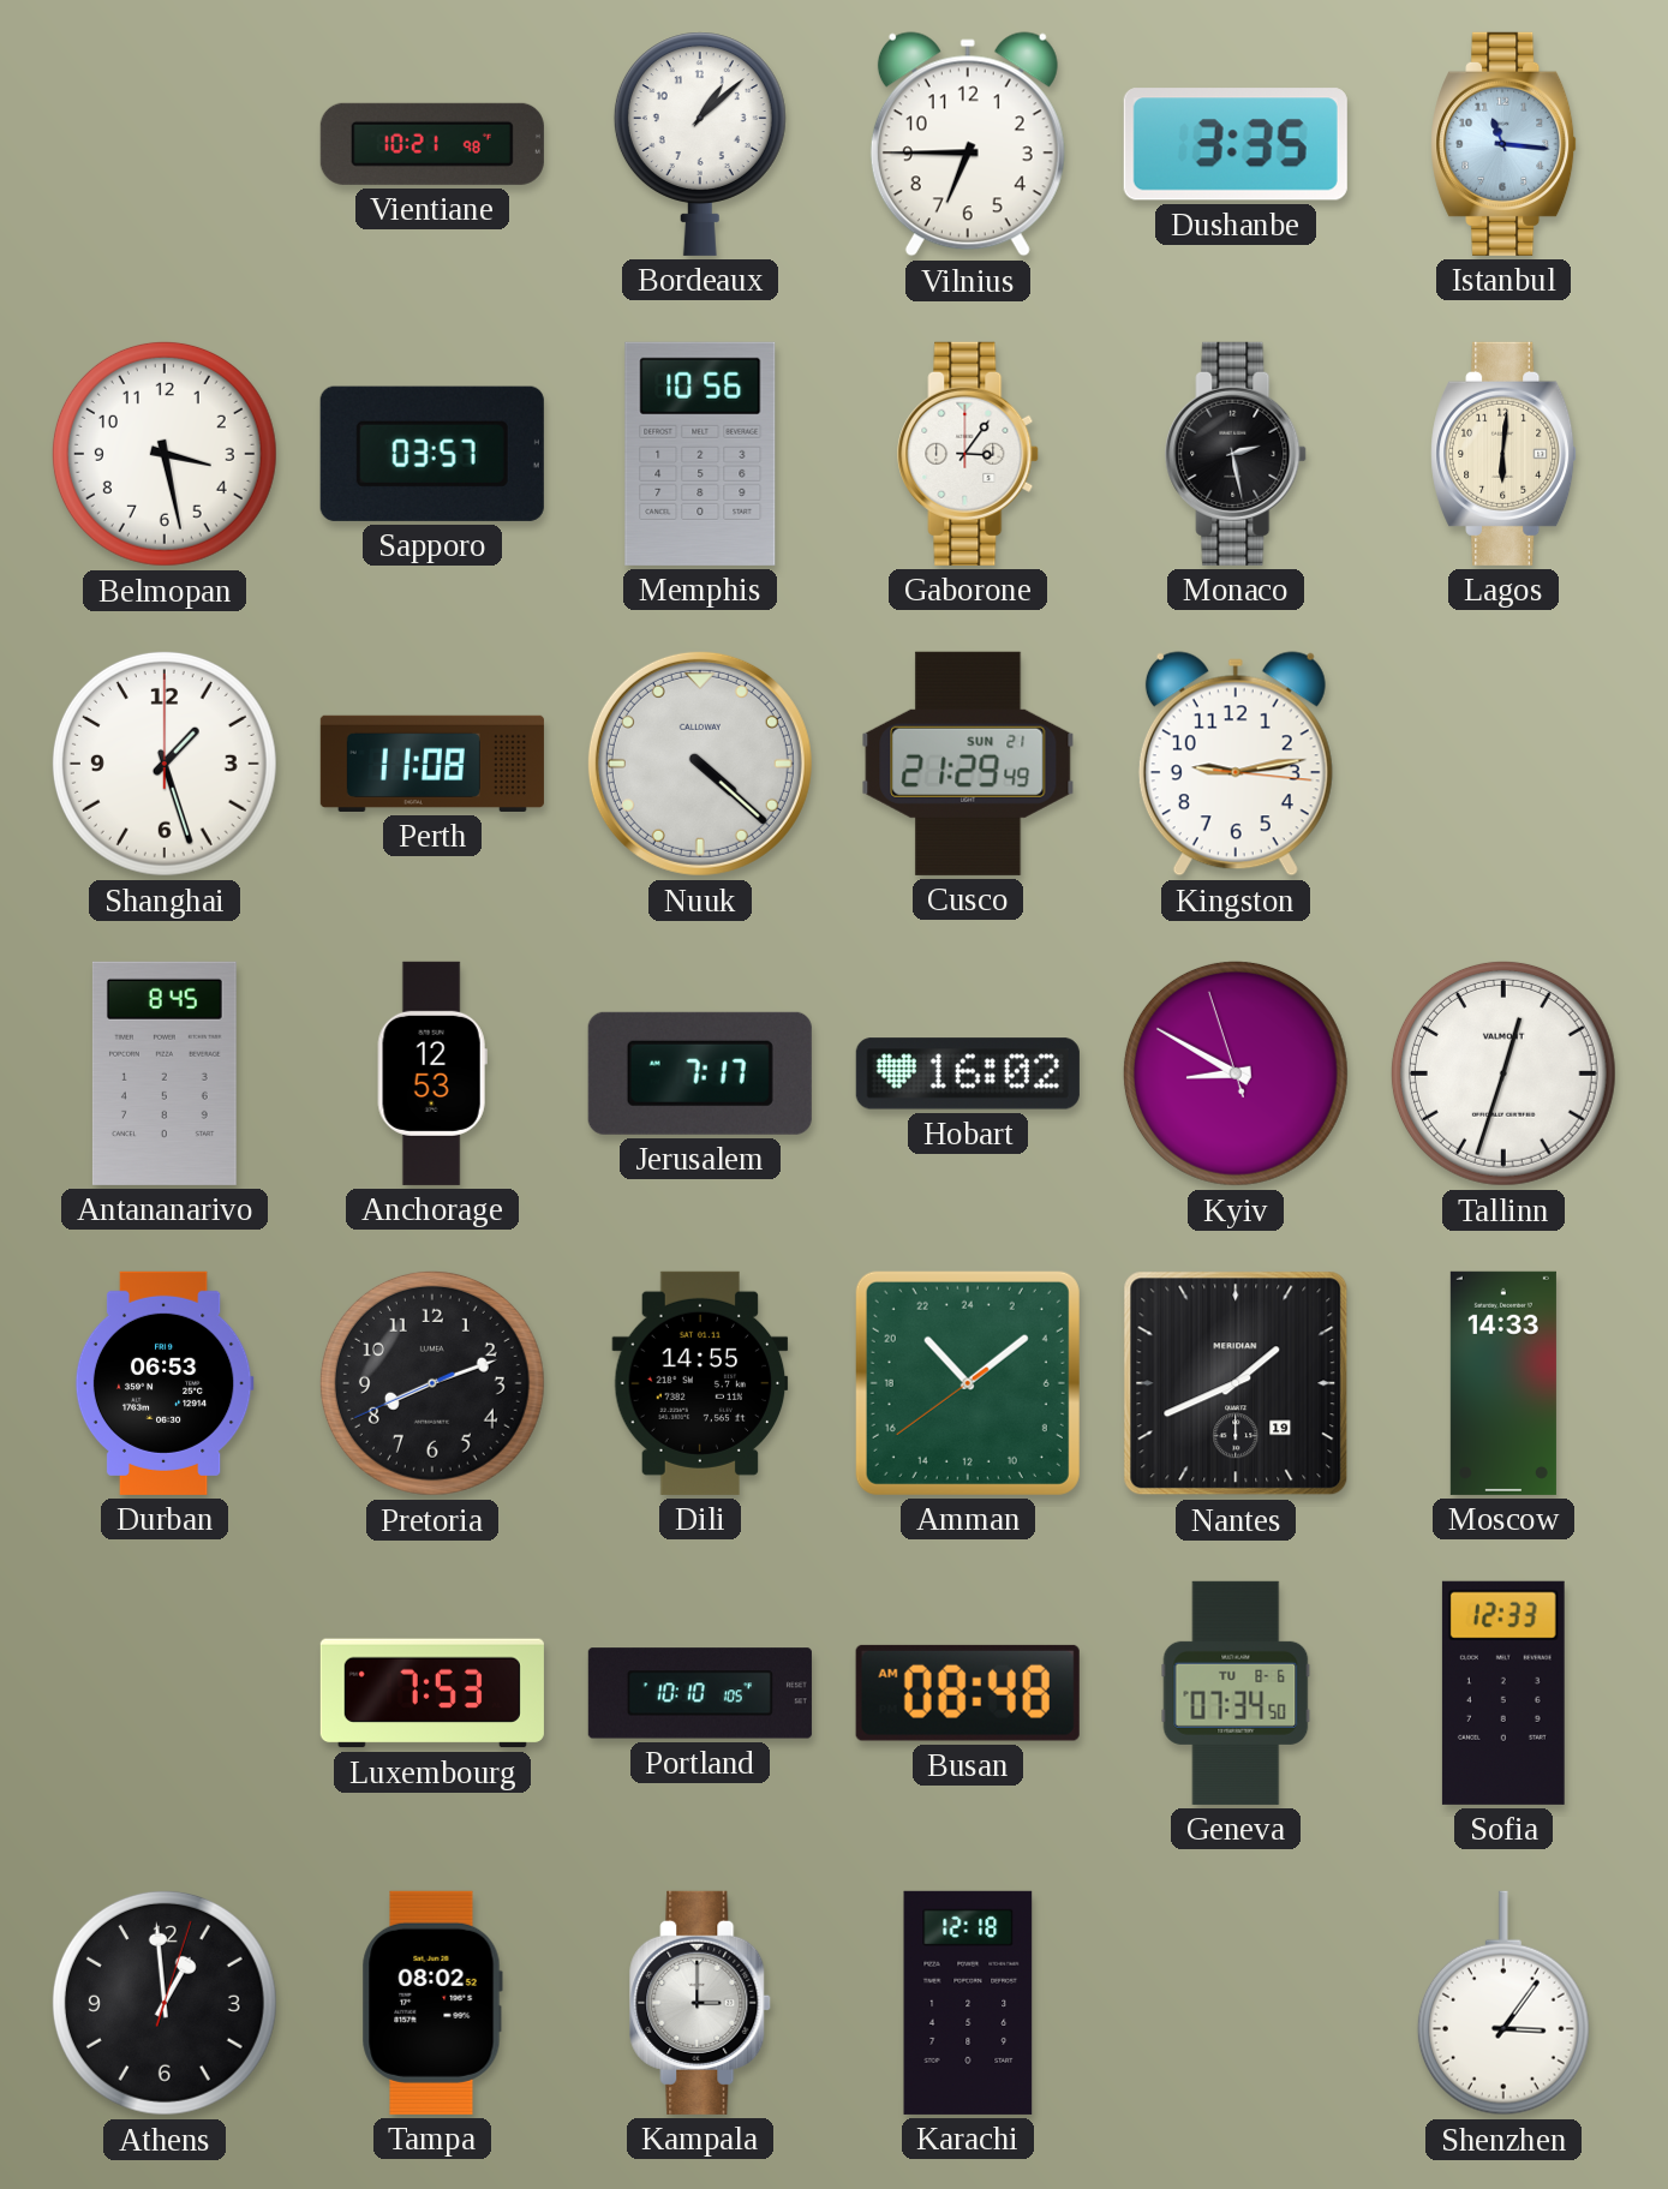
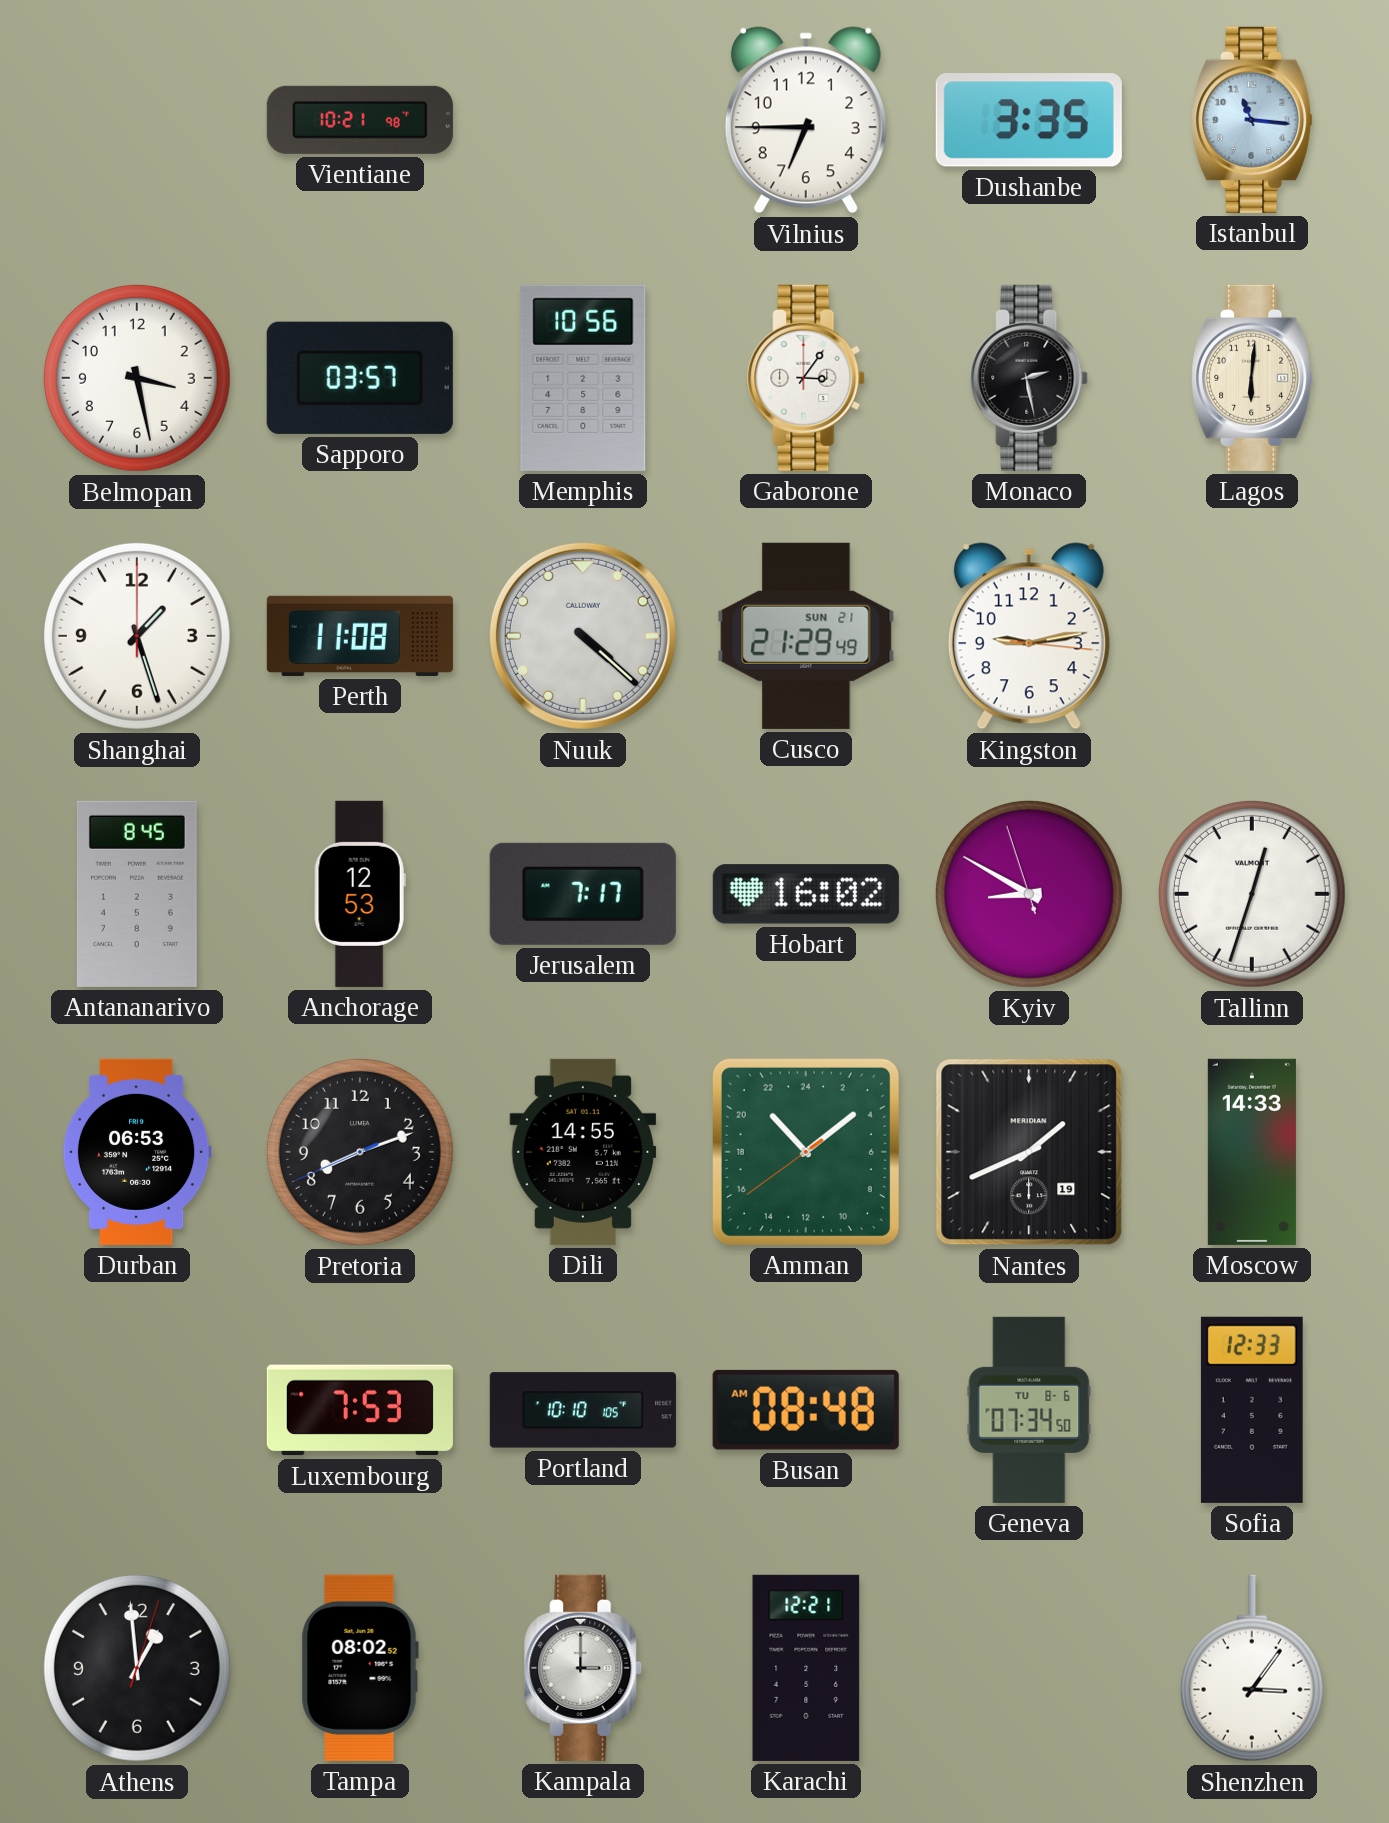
Bordeaux: 1:08 -> none (700, 144)
Karachi: 12:18 -> 12:21 (806, 1668)
